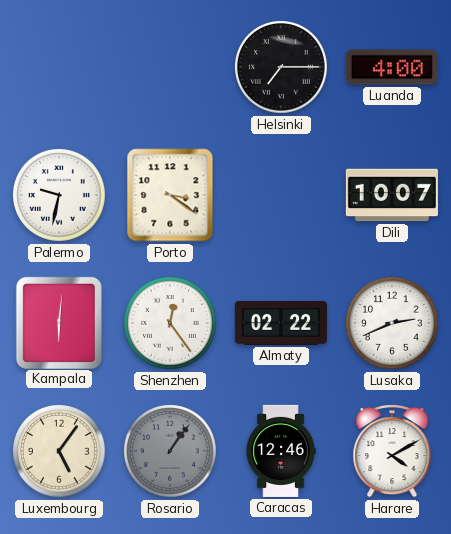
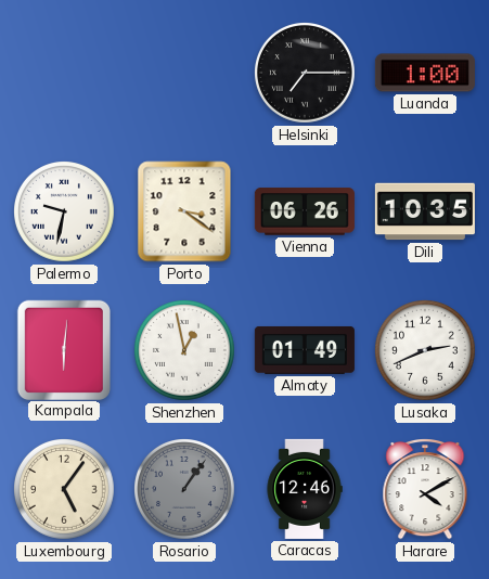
Luanda: 4:00 -> 1:00 (425, 73)
Vienna: none -> 06:26 (305, 211)
Dili: 10:07 -> 10:35 (425, 211)
Shenzhen: 12:24 -> 12:58 (185, 351)
Almaty: 02:22 -> 01:49 (305, 350)
